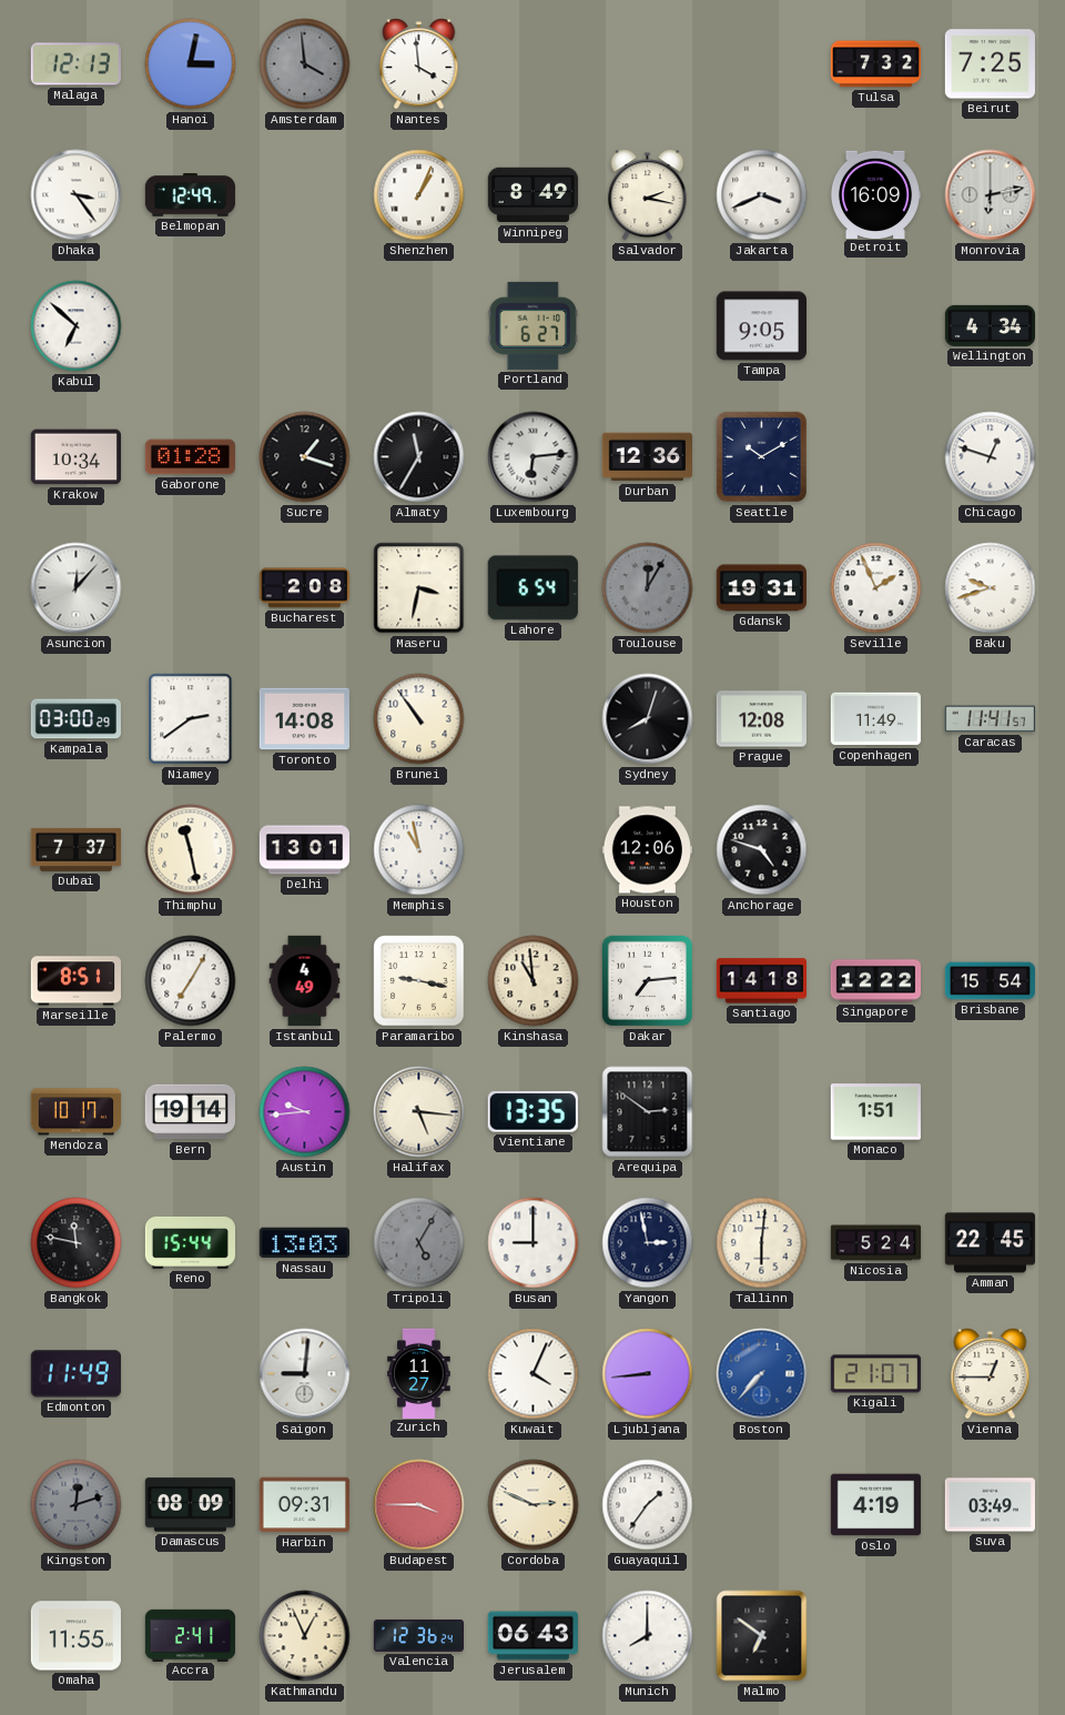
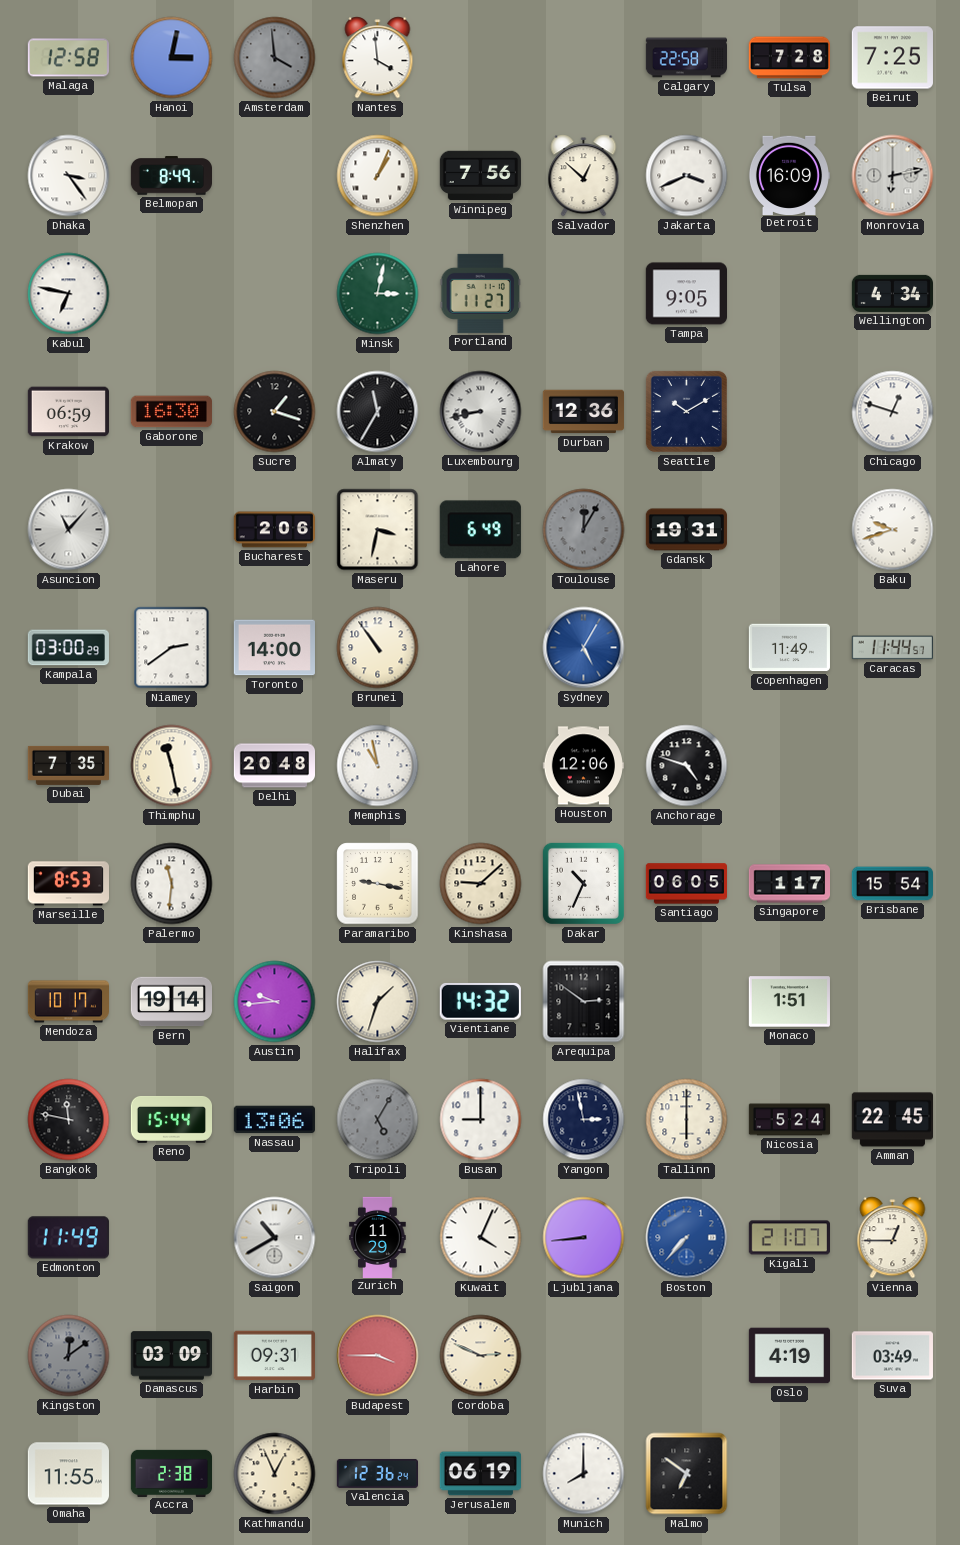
Malaga: 12:13 -> 12:58 (68, 58)
Calgary: none -> 22:58 (686, 58)
Tulsa: 7:32 -> 7:28 (789, 58)
Belmopan: 12:49 -> 8:49 (171, 176)
Winnipeg: 8:49 -> 7:56 (480, 176)
Salvador: 2:17 -> 12:52 (584, 176)
Kabul: 6:52 -> 6:47 (69, 294)
Minsk: none -> 3:02 (378, 294)
Portland: 6:27 -> 11:27 (480, 293)
Krakow: 10:34 -> 06:59 (68, 412)
Gaborone: 01:28 -> 16:30 (171, 412)
Luxembourg: 6:14 -> 8:43 (481, 412)
Asuncion: 12:07 -> 11:07 (69, 530)
Bucharest: 2:08 -> 2:06 (274, 530)
Lahore: 6:54 -> 6:49 (480, 530)
Seville: 1:56 -> none (876, 588)
Toronto: 14:08 -> 14:00 (274, 648)
Sydney: 8:03 -> 5:05 (584, 648)
Sydney dial: black -> blue (584, 648)
Prague: 12:08 -> none (761, 719)
Caracas: 11:41 -> 11:44 (892, 648)
Dubai: 7:37 -> 7:35 (68, 765)
Delhi: 13:01 -> 20:48 (274, 766)
Marseille: 8:51 -> 8:53 (68, 884)
Palermo: 7:05 -> 11:31 (172, 884)
Istanbul: 4:49 -> none (305, 981)
Kinshasa: 10:59 -> 9:08 (481, 884)
Dakar: 7:14 -> 10:34 (583, 883)
Santiago: 14:18 -> 06:05 (686, 884)
Singapore: 12:22 -> 1:17 (790, 884)
Halifax: 5:16 -> 1:33 (378, 1002)
Vientiane: 13:35 -> 14:32 (480, 1002)
Nassau: 13:03 -> 13:06 (274, 1120)
Tallinn: 6:01 -> 6:00 (687, 1120)
Saigon: 9:01 -> 10:40 (275, 1238)
Zurich: 11:27 -> 11:29 (378, 1237)
Kingston: 12:12 -> 12:09 (69, 1356)
Damascus: 08:09 -> 03:09 (171, 1356)
Guayaquil: 1:36 -> none (648, 1505)
Accra: 2:41 -> 2:38 (171, 1473)
Jerusalem: 06:43 -> 06:19 (480, 1474)
